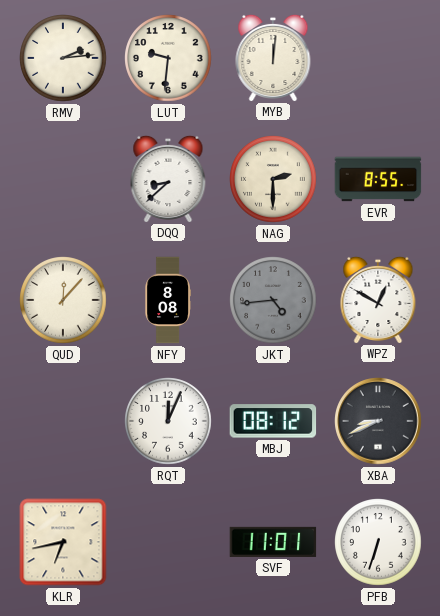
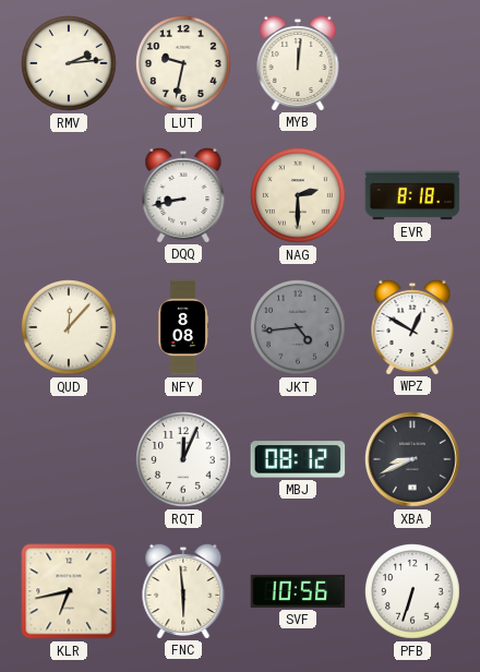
LUT: 9:31 -> 9:32 (183, 63)
DQQ: 8:38 -> 8:43 (183, 194)
EVR: 8:55 -> 8:18 (412, 195)
FNC: none -> 5:59 (183, 590)
SVF: 11:01 -> 10:56 (298, 591)
